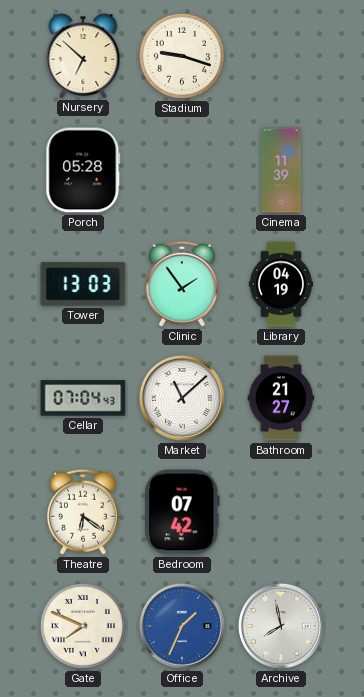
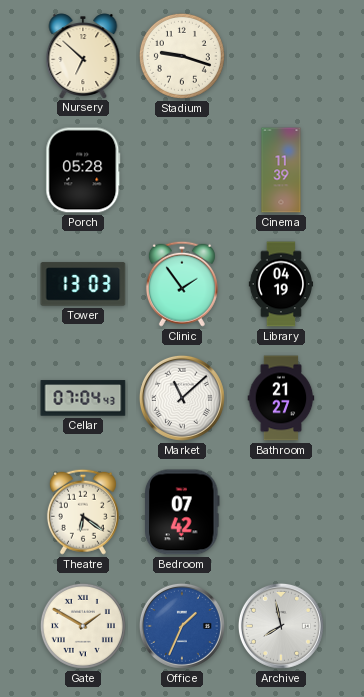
Gate: 7:49 -> 1:50 (83, 626)
